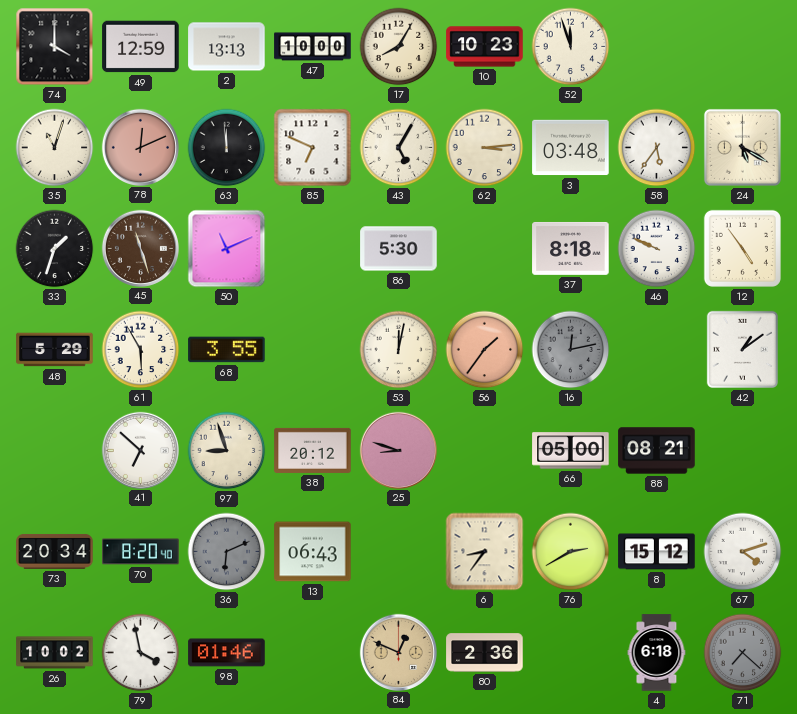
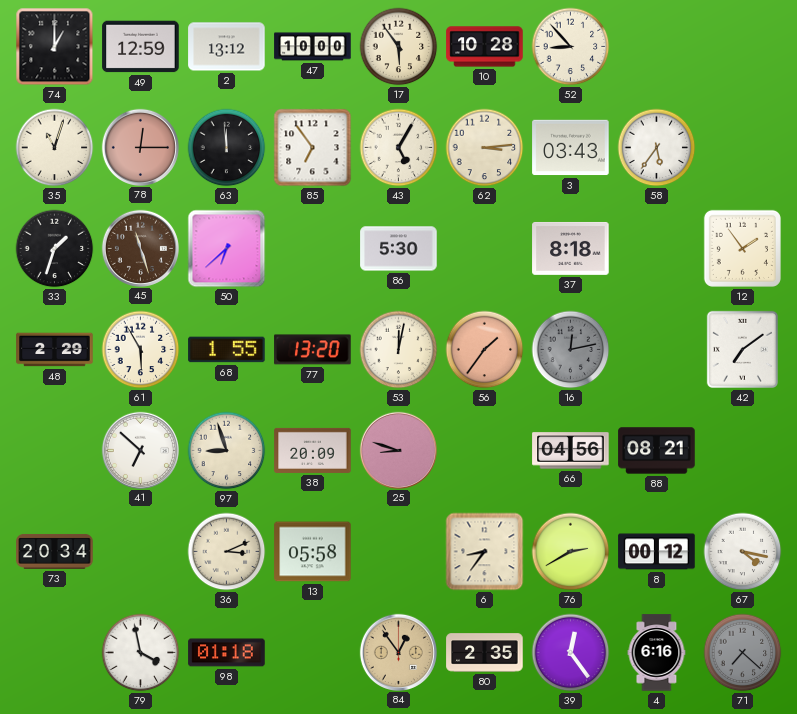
74: 4:00 -> 1:00 (55, 47)
2: 13:13 -> 13:12 (227, 47)
17: 8:05 -> 5:54 (399, 47)
10: 10:23 -> 10:28 (485, 47)
52: 11:57 -> 8:53 (571, 47)
78: 12:11 -> 12:15 (140, 147)
85: 6:49 -> 6:54 (313, 148)
3: 03:48 -> 03:43 (571, 148)
24: 5:20 -> none (742, 147)
50: 11:11 -> 6:38 (227, 249)
46: 9:49 -> none (657, 249)
12: 4:54 -> 1:54 (742, 248)
48: 5:29 -> 2:29 (55, 350)
68: 3:55 -> 1:55 (227, 350)
77: none -> 13:20 (313, 350)
42: 1:09 -> 7:09 (742, 349)
38: 20:12 -> 20:09 (313, 450)
66: 05:00 -> 04:56 (571, 451)
70: 8:20 -> none (141, 552)
36: 6:11 -> 3:11 (227, 552)
36 dial: grey -> cream (227, 552)
13: 06:43 -> 05:58 (313, 552)
8: 15:12 -> 00:12 (657, 552)
67: 4:12 -> 4:17 (743, 552)
26: 10:02 -> none (55, 653)
98: 01:46 -> 01:18 (227, 653)
84: 12:49 -> 12:54 (398, 652)
80: 2:36 -> 2:35 (485, 653)
39: none -> 12:24 (571, 653)
4: 6:18 -> 6:16 (657, 653)
